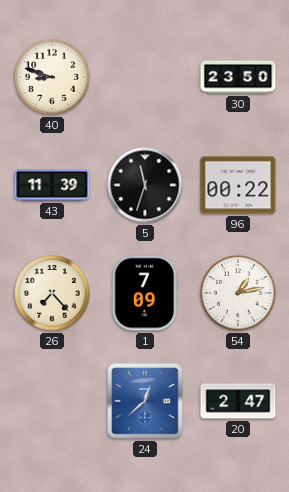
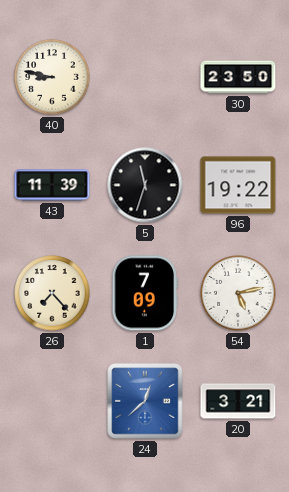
40: 8:48 -> 8:47 (52, 77)
96: 00:22 -> 19:22 (238, 185)
54: 1:13 -> 5:13 (238, 293)
20: 2:47 -> 3:21 (238, 401)
